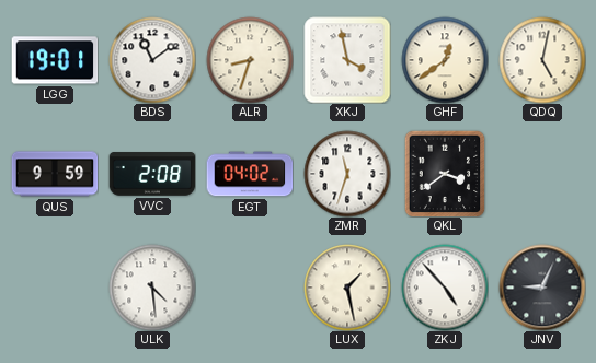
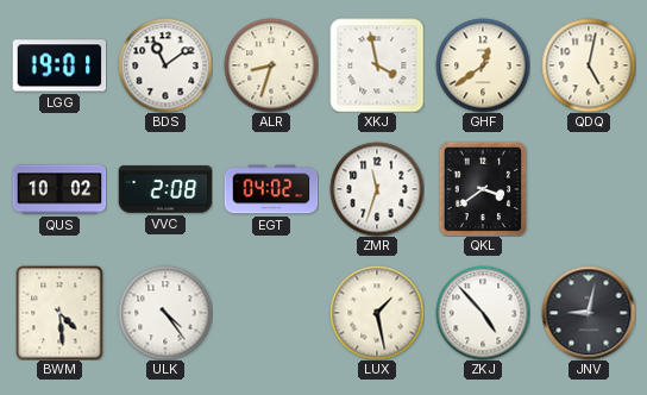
QUS: 9:59 -> 10:02 (59, 189)
BWM: none -> 4:29 (59, 313)
ULK: 4:29 -> 4:24 (165, 313)
JNV: 9:04 -> 9:02 (589, 313)
